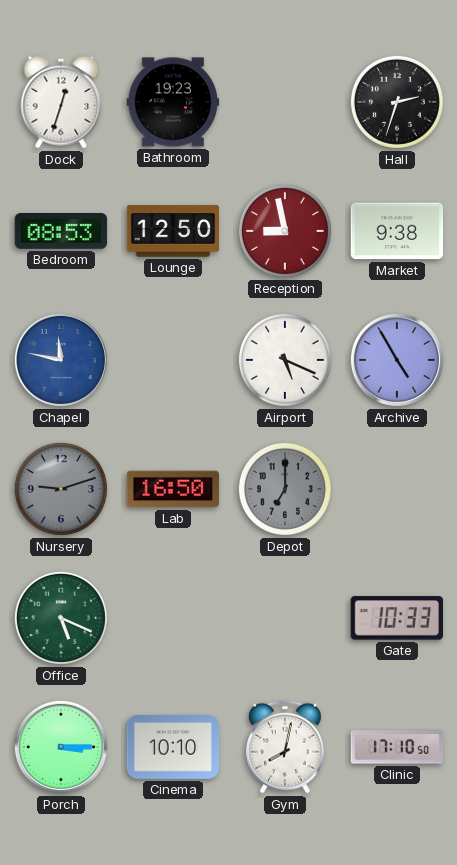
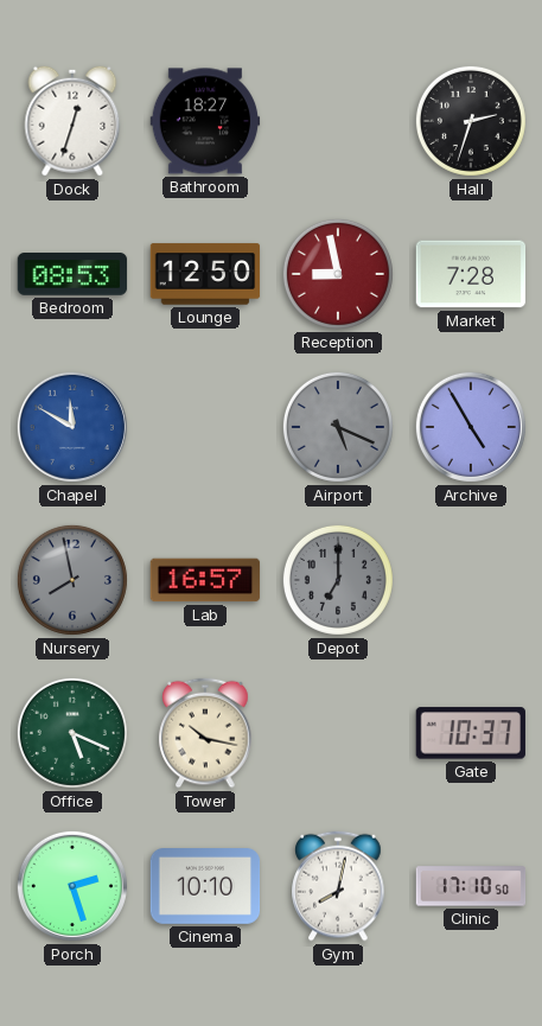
Bathroom: 19:23 -> 18:27 (205, 121)
Market: 9:38 -> 7:28 (471, 274)
Chapel: 11:47 -> 11:50 (72, 427)
Airport dial: white -> grey (338, 427)
Nursery: 9:12 -> 7:58 (72, 580)
Lab: 16:50 -> 16:57 (205, 580)
Tower: none -> 10:17 (205, 733)
Gate: 10:33 -> 10:37 (471, 733)
Porch: 3:15 -> 2:27 (72, 886)
